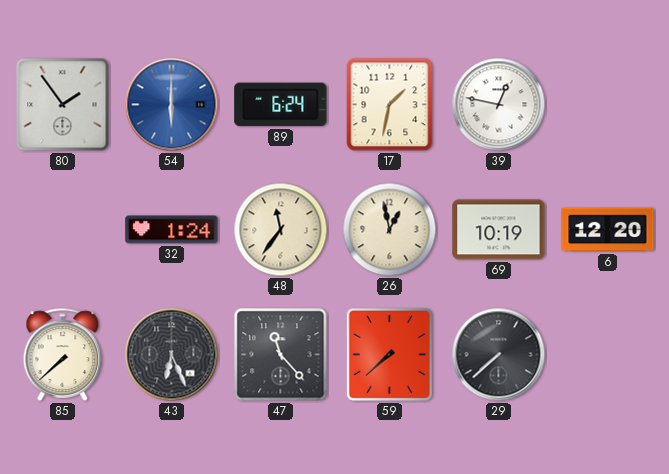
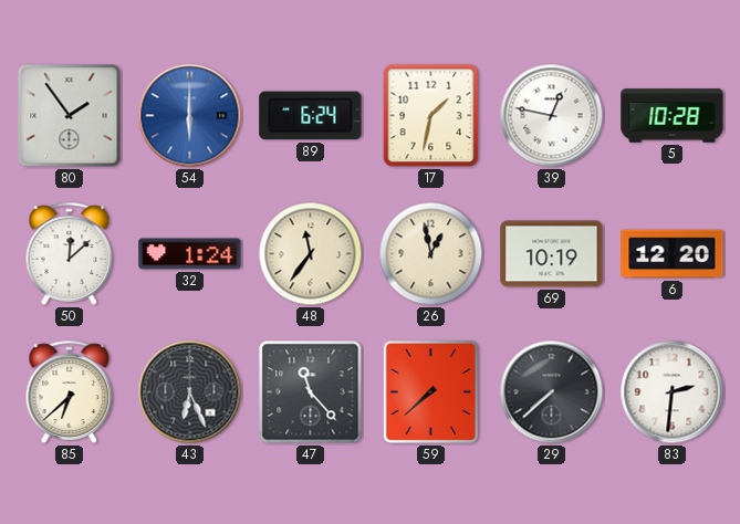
5: none -> 10:28 (673, 116)
50: none -> 12:08 (70, 253)
85: 7:38 -> 6:38 (70, 391)
83: none -> 2:31 (673, 392)
